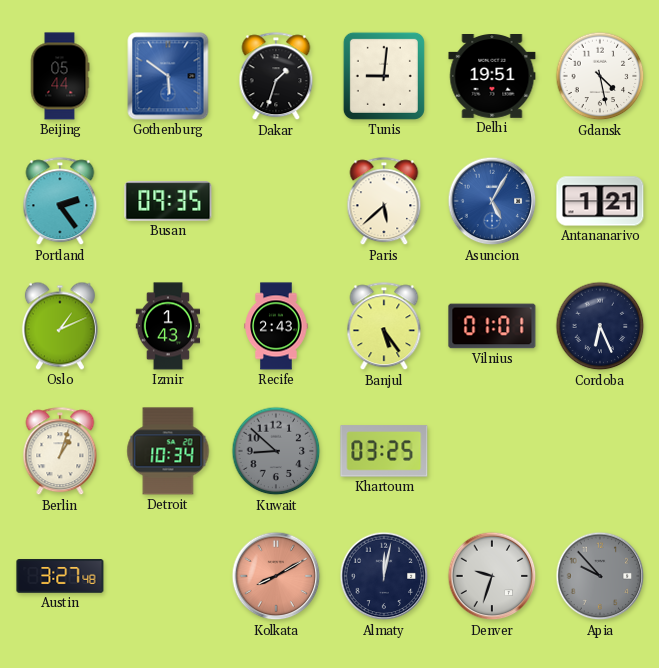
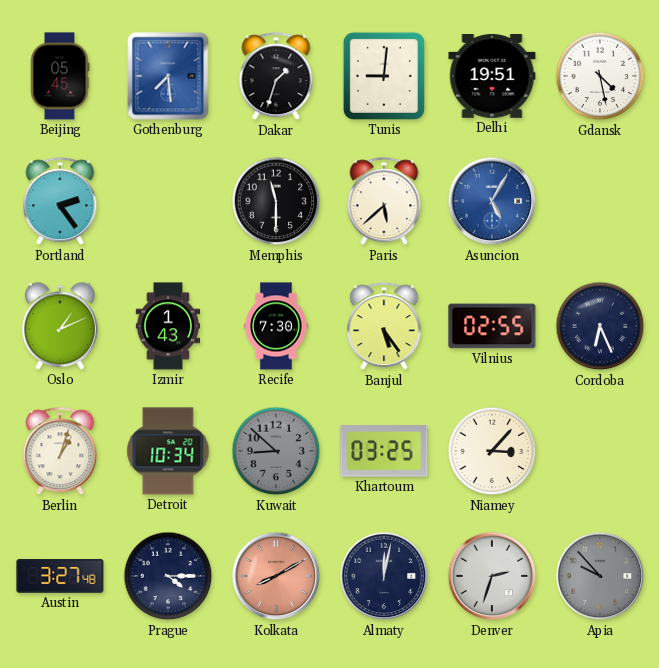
Beijing: 05:44 -> 05:45 (60, 76)
Gothenburg: 5:51 -> 7:29 (168, 76)
Busan: 09:35 -> none (168, 201)
Memphis: none -> 11:30 (276, 201)
Antananarivo: 1:21 -> none (600, 201)
Recife: 2:43 -> 7:30 (276, 326)
Vilnius: 01:01 -> 02:55 (492, 326)
Niamey: none -> 3:07 (492, 451)
Prague: none -> 4:15 (168, 576)
Denver: 9:33 -> 2:33 (492, 576)
